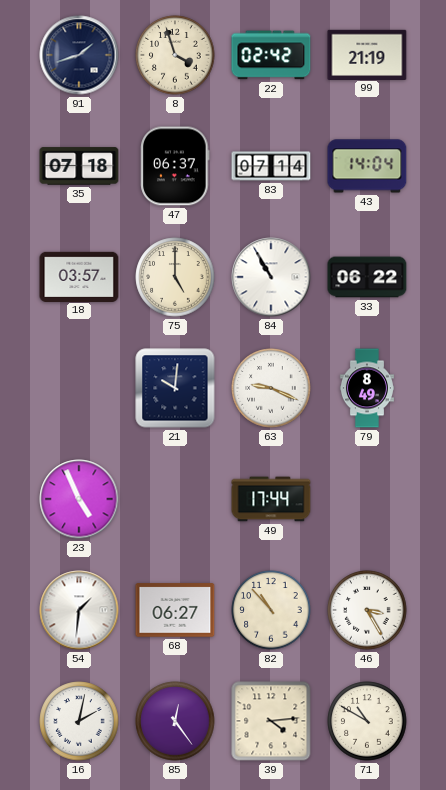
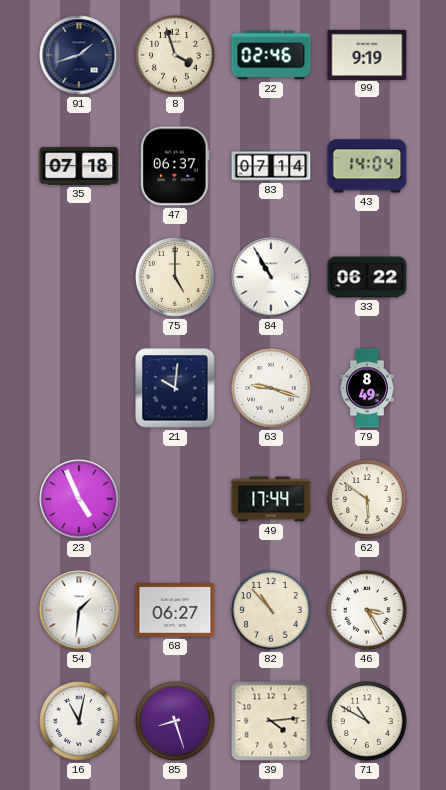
22: 02:42 -> 02:46 (271, 55)
99: 21:19 -> 9:19 (367, 54)
18: 03:57 -> none (79, 276)
63: 9:19 -> 9:18 (271, 388)
62: none -> 5:51 (367, 499)
16: 2:02 -> 11:02 (79, 721)
85: 12:24 -> 8:27 (175, 721)
